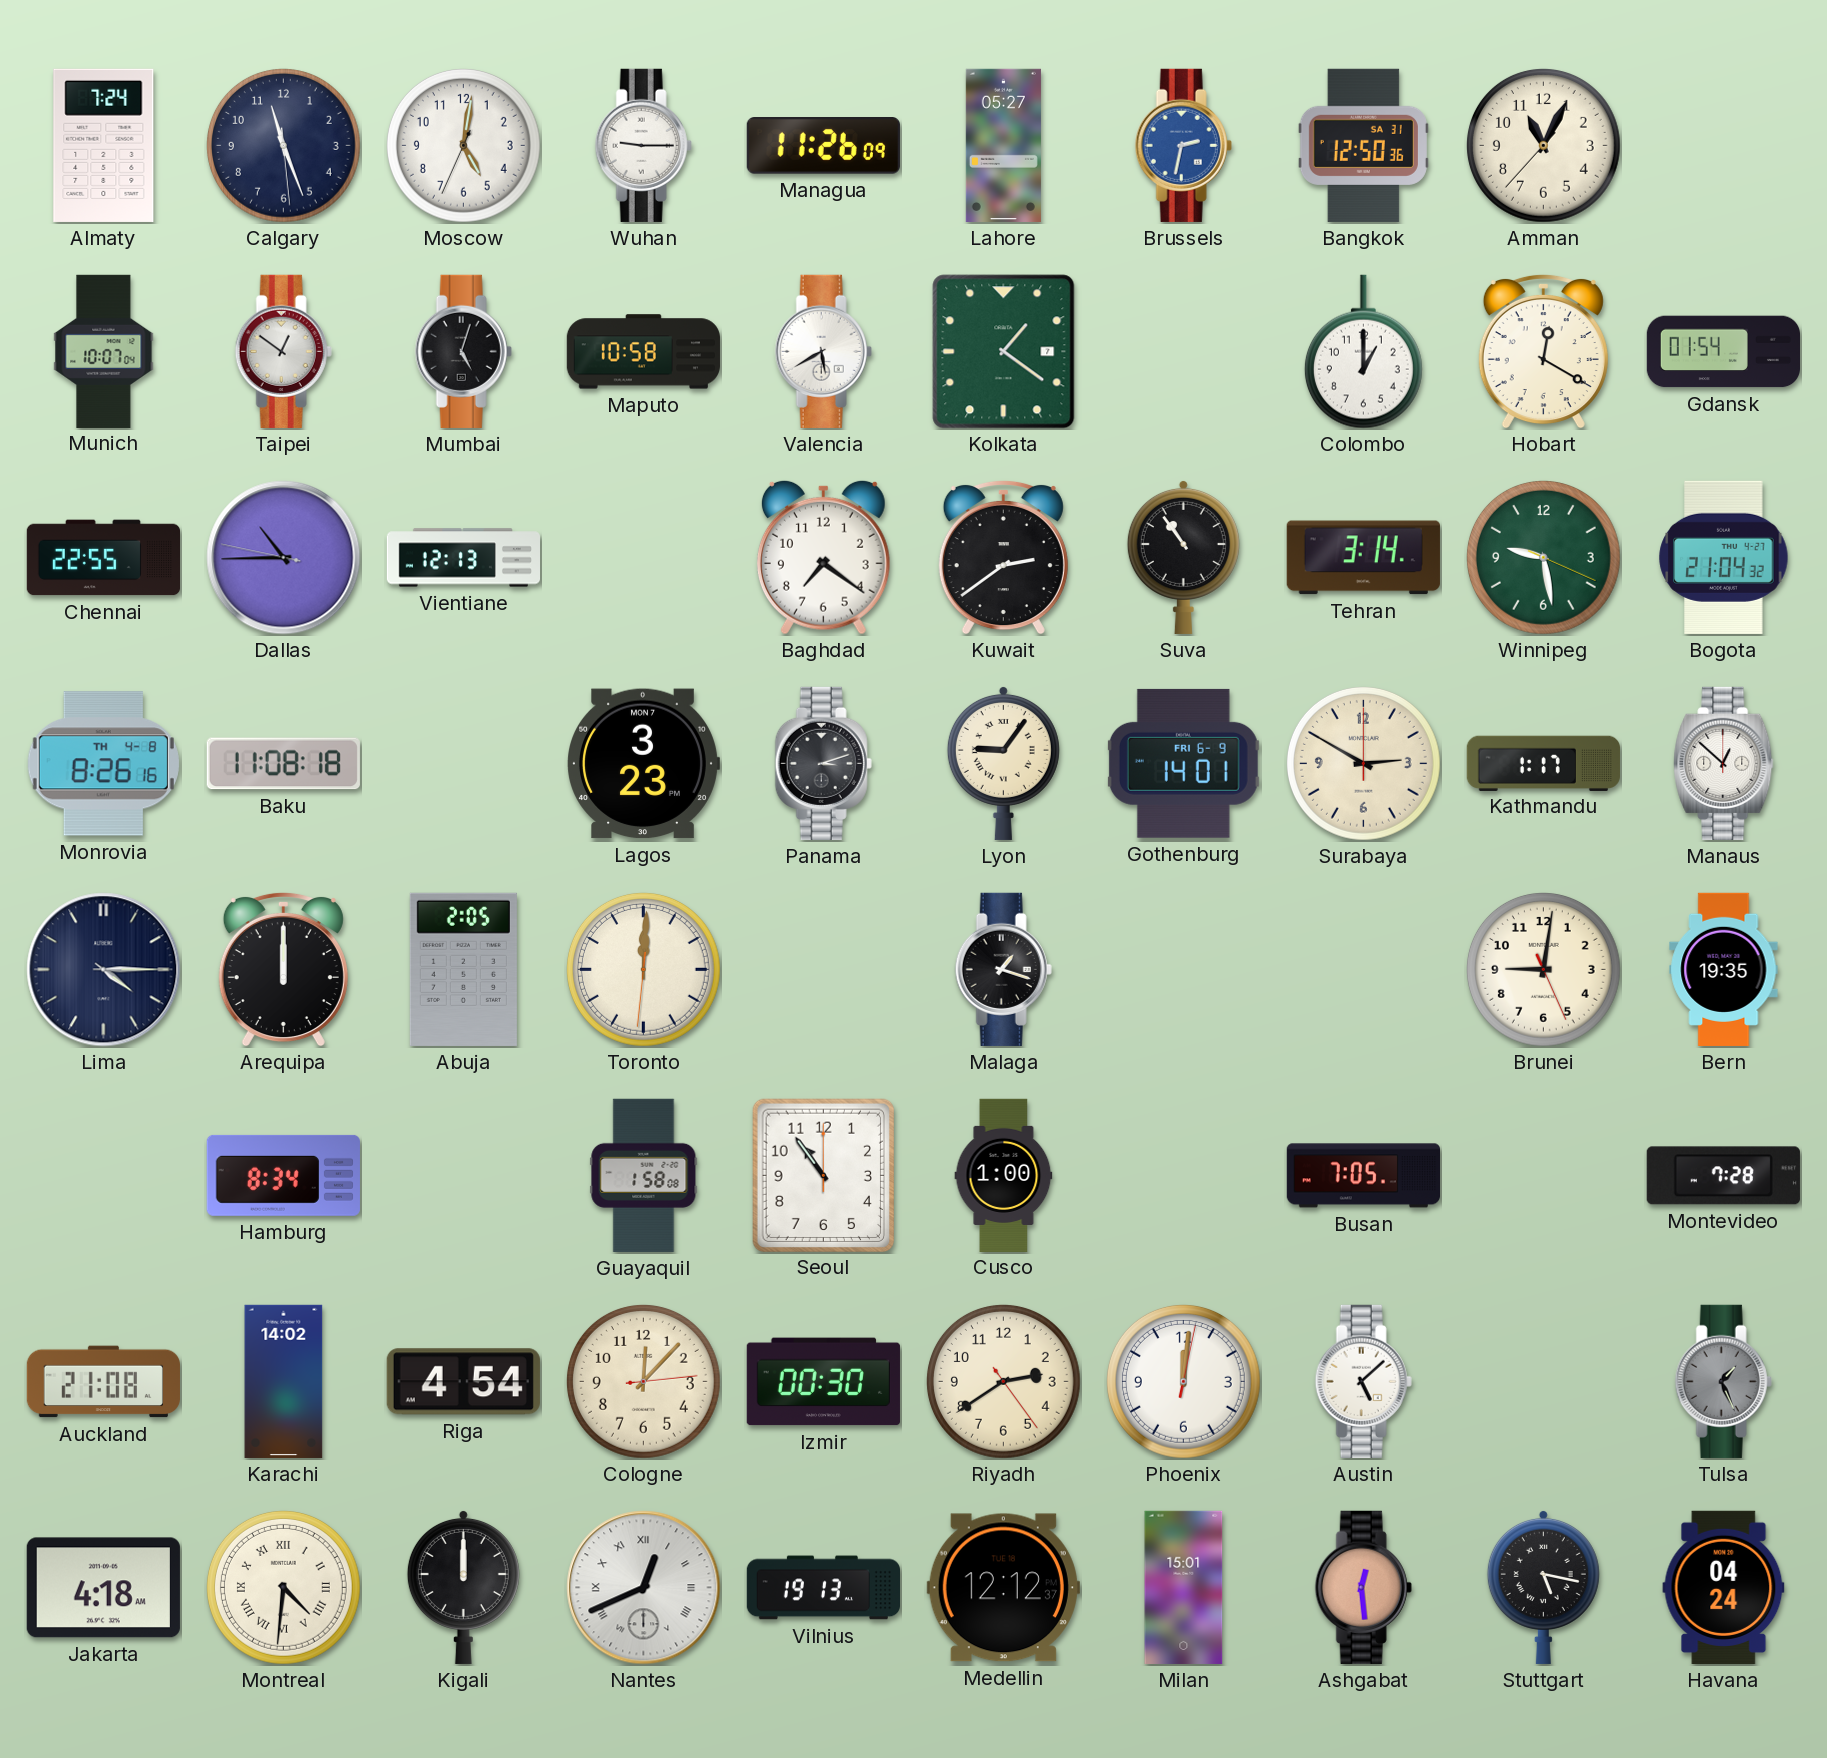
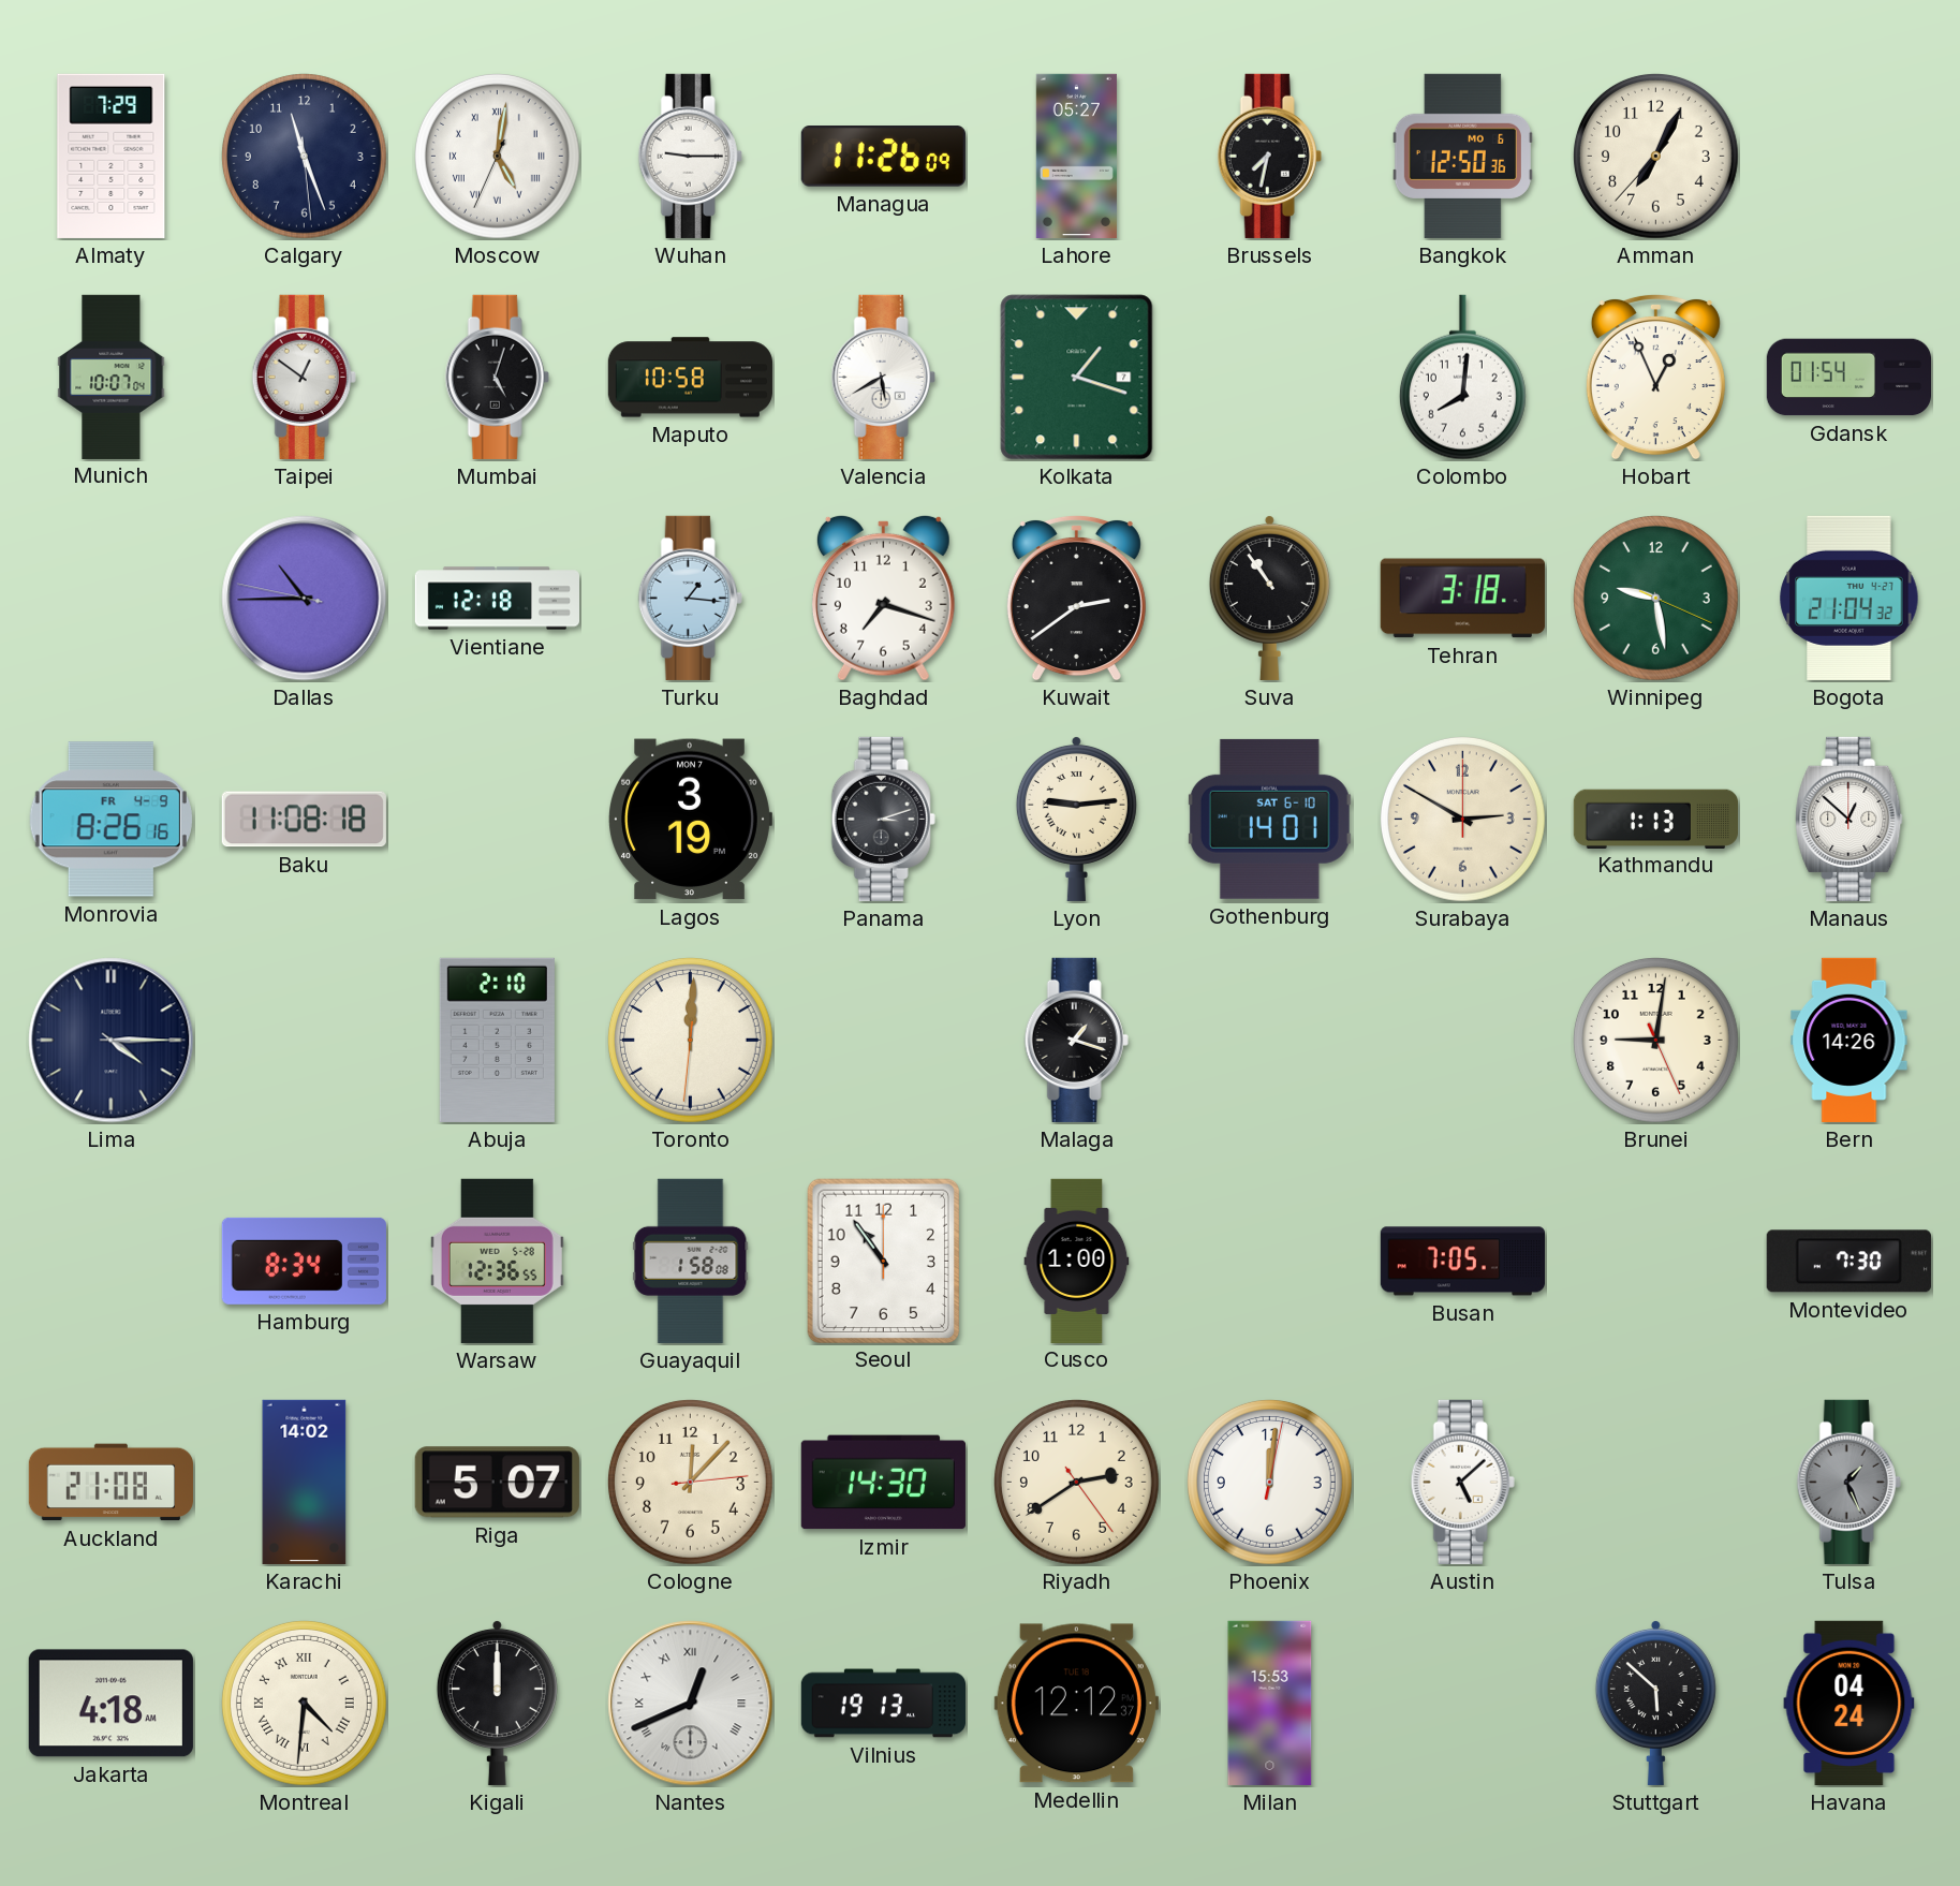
Almaty: 7:24 -> 7:29 (112, 156)
Moscow numerals: Arabic -> Roman (497, 156)
Brussels: 2:32 -> 7:32 (1269, 156)
Brussels dial: blue -> black (1269, 156)
Bangkok date: SA 31 -> MO 6 (1462, 156)
Amman: 11:04 -> 7:04 (1655, 156)
Kolkata: 1:21 -> 1:18 (1077, 378)
Colombo: 1:00 -> 8:01 (1462, 378)
Hobart: 12:20 -> 12:56 (1655, 377)
Chennai: 22:55 -> none (103, 558)
Vientiane: 12:13 -> 12:18 (497, 599)
Turku: none -> 1:16 (690, 598)
Baghdad: 7:21 -> 7:18 (883, 598)
Tehran: 3:14 -> 3:18 (1462, 599)
Monrovia date: TH 4-8 -> FR 4-9 (110, 820)
Lagos: 3:23 -> 3:19 (690, 820)
Lyon: 9:06 -> 9:14 (1076, 819)
Gothenburg date: FRI 6-9 -> SAT 6-10 (1269, 819)
Kathmandu: 1:17 -> 1:13 (1655, 819)
Arequipa: 12:00 -> none (283, 969)
Abuja: 2:05 -> 2:10 (497, 1040)
Bern: 19:35 -> 14:26 (1850, 1040)
Warsaw: none -> 12:36 (497, 1261)
Montevideo: 7:28 -> 7:30 (1848, 1262)
Riga: 4:54 -> 5:07 (497, 1483)
Izmir: 00:30 -> 14:30 (883, 1483)
Milan: 15:01 -> 15:53 (1270, 1703)
Ashgabat: 12:29 -> none (1363, 1587)
Stuttgart: 5:17 -> 5:52 (1655, 1703)
